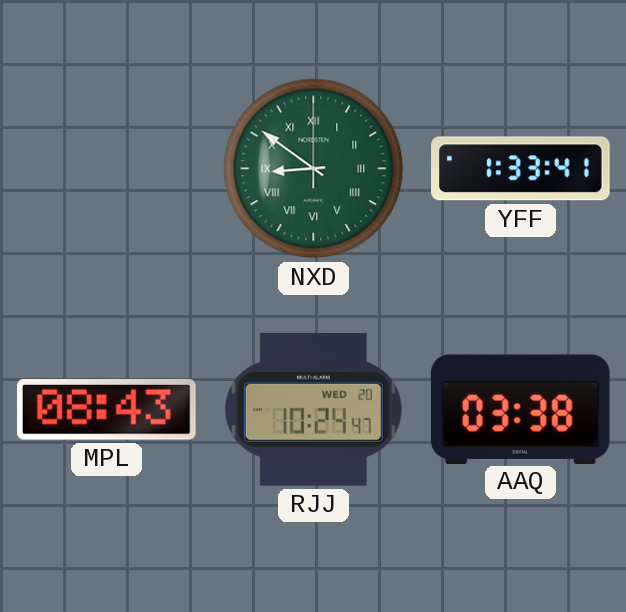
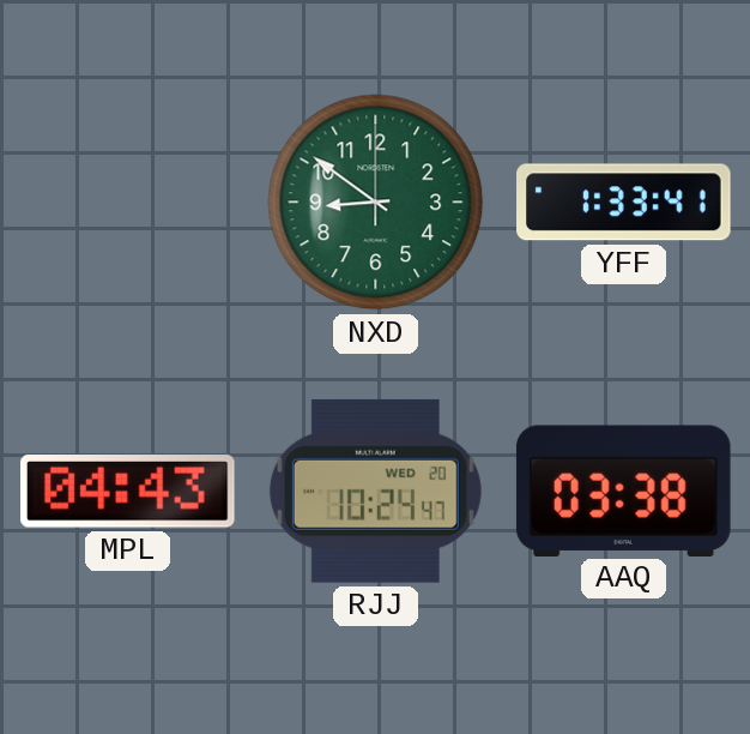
NXD numerals: Roman -> Arabic (376, 203)
MPL: 08:43 -> 04:43 (128, 492)
